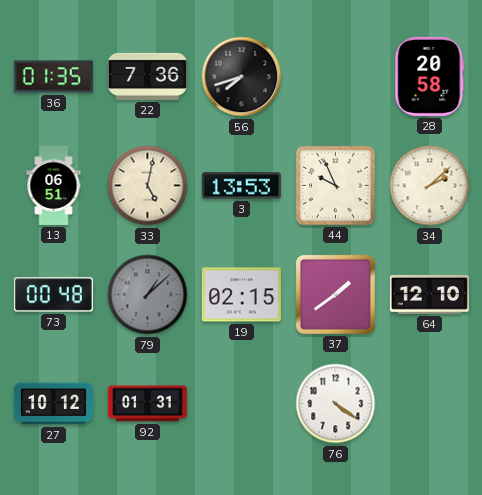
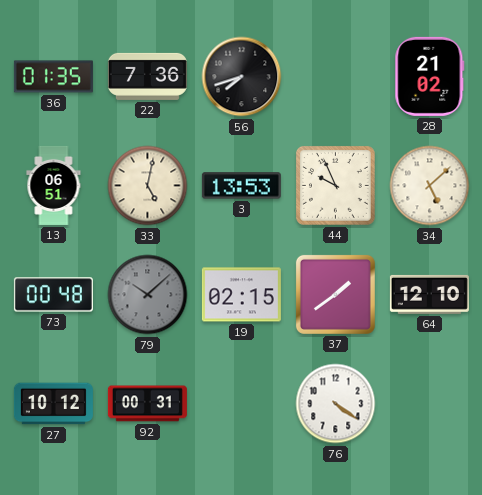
28: 20:58 -> 21:02 (430, 76)
34: 2:08 -> 5:08 (430, 186)
79: 1:08 -> 10:08 (148, 295)
92: 01:31 -> 00:31 (147, 404)
